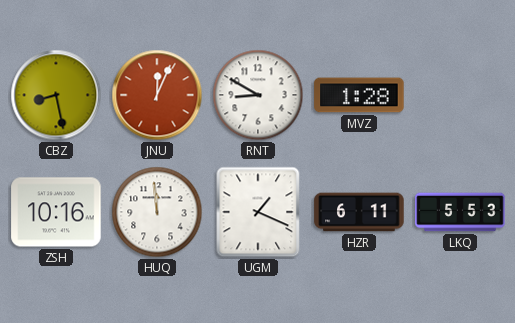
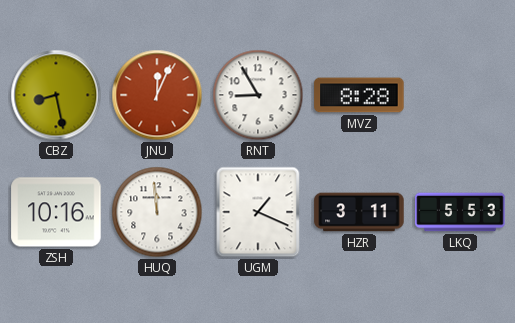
RNT: 8:50 -> 8:55 (258, 95)
MVZ: 1:28 -> 8:28 (359, 95)
HZR: 6:11 -> 3:11 (359, 212)
